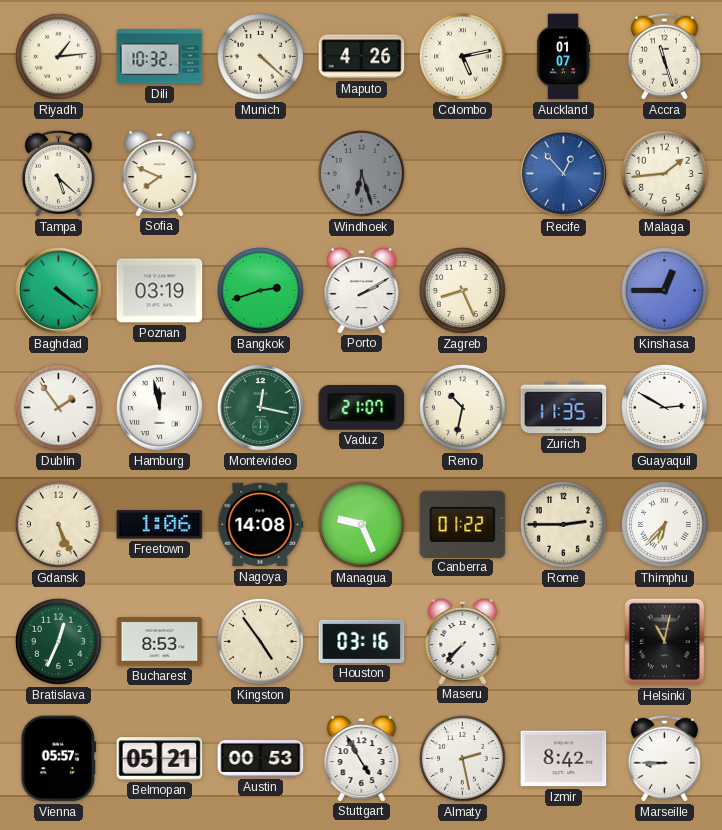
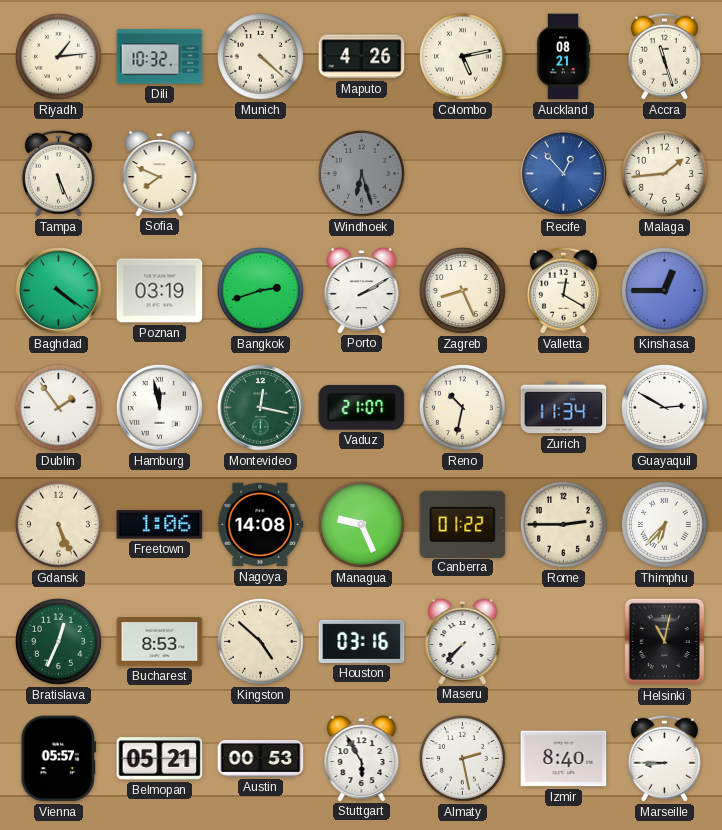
Auckland: 01:07 -> 08:21 (563, 57)
Tampa: 5:22 -> 5:26 (58, 173)
Valletta: none -> 12:20 (563, 290)
Zurich: 11:35 -> 11:34 (564, 408)
Kingston: 4:54 -> 4:52 (260, 641)
Stuttgart: 4:55 -> 5:55 (362, 759)
Izmir: 8:42 -> 8:40 (564, 759)
